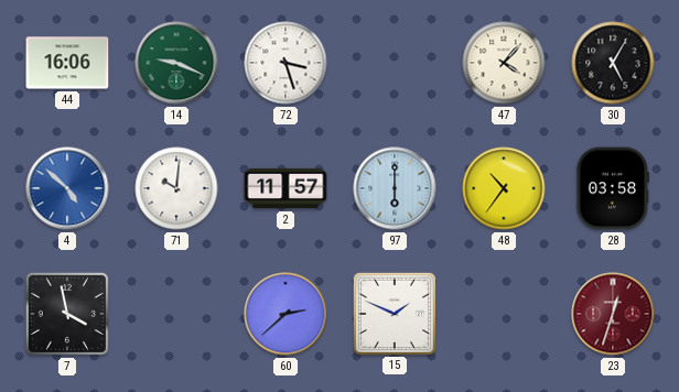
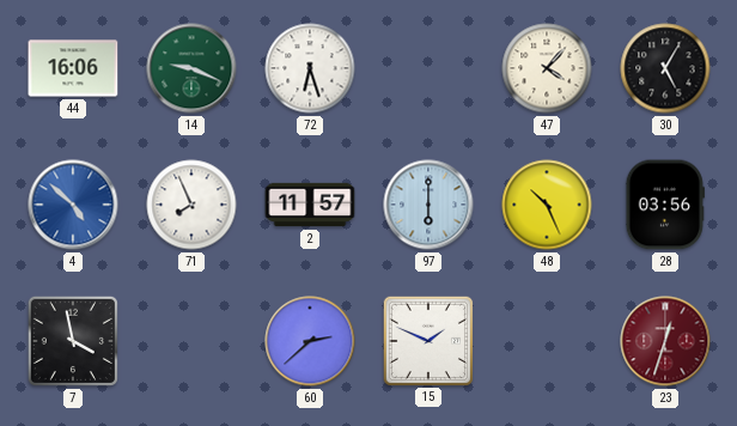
72: 3:27 -> 6:27 (310, 68)
71: 10:01 -> 7:56 (191, 205)
48: 10:36 -> 10:26 (547, 205)
28: 03:58 -> 03:56 (665, 205)
